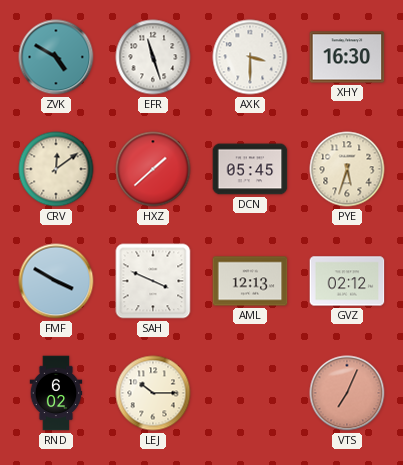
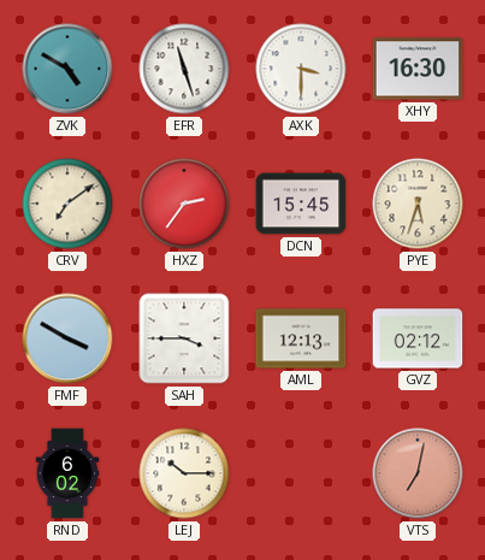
CRV: 12:09 -> 7:09 (67, 204)
HXZ: 1:38 -> 2:36 (184, 204)
DCN: 05:45 -> 15:45 (301, 204)
SAH: 3:49 -> 3:45 (184, 338)
VTS: 7:04 -> 7:02 (418, 473)
